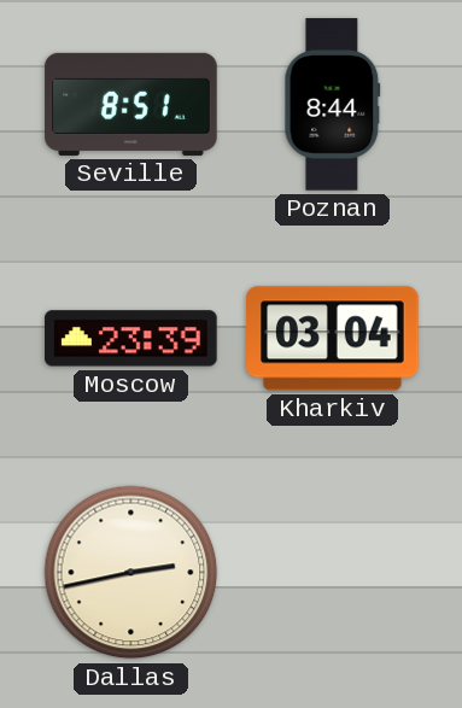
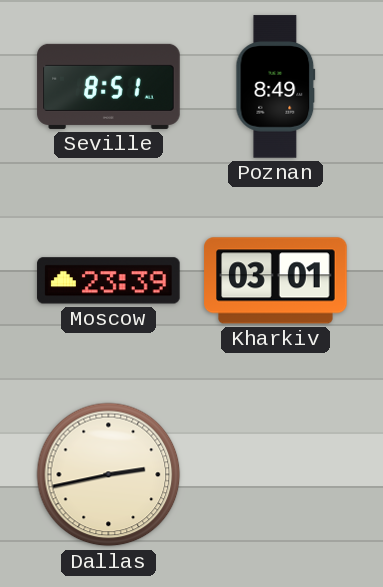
Poznan: 8:44 -> 8:49 (276, 87)
Kharkiv: 03:04 -> 03:01 (276, 281)
